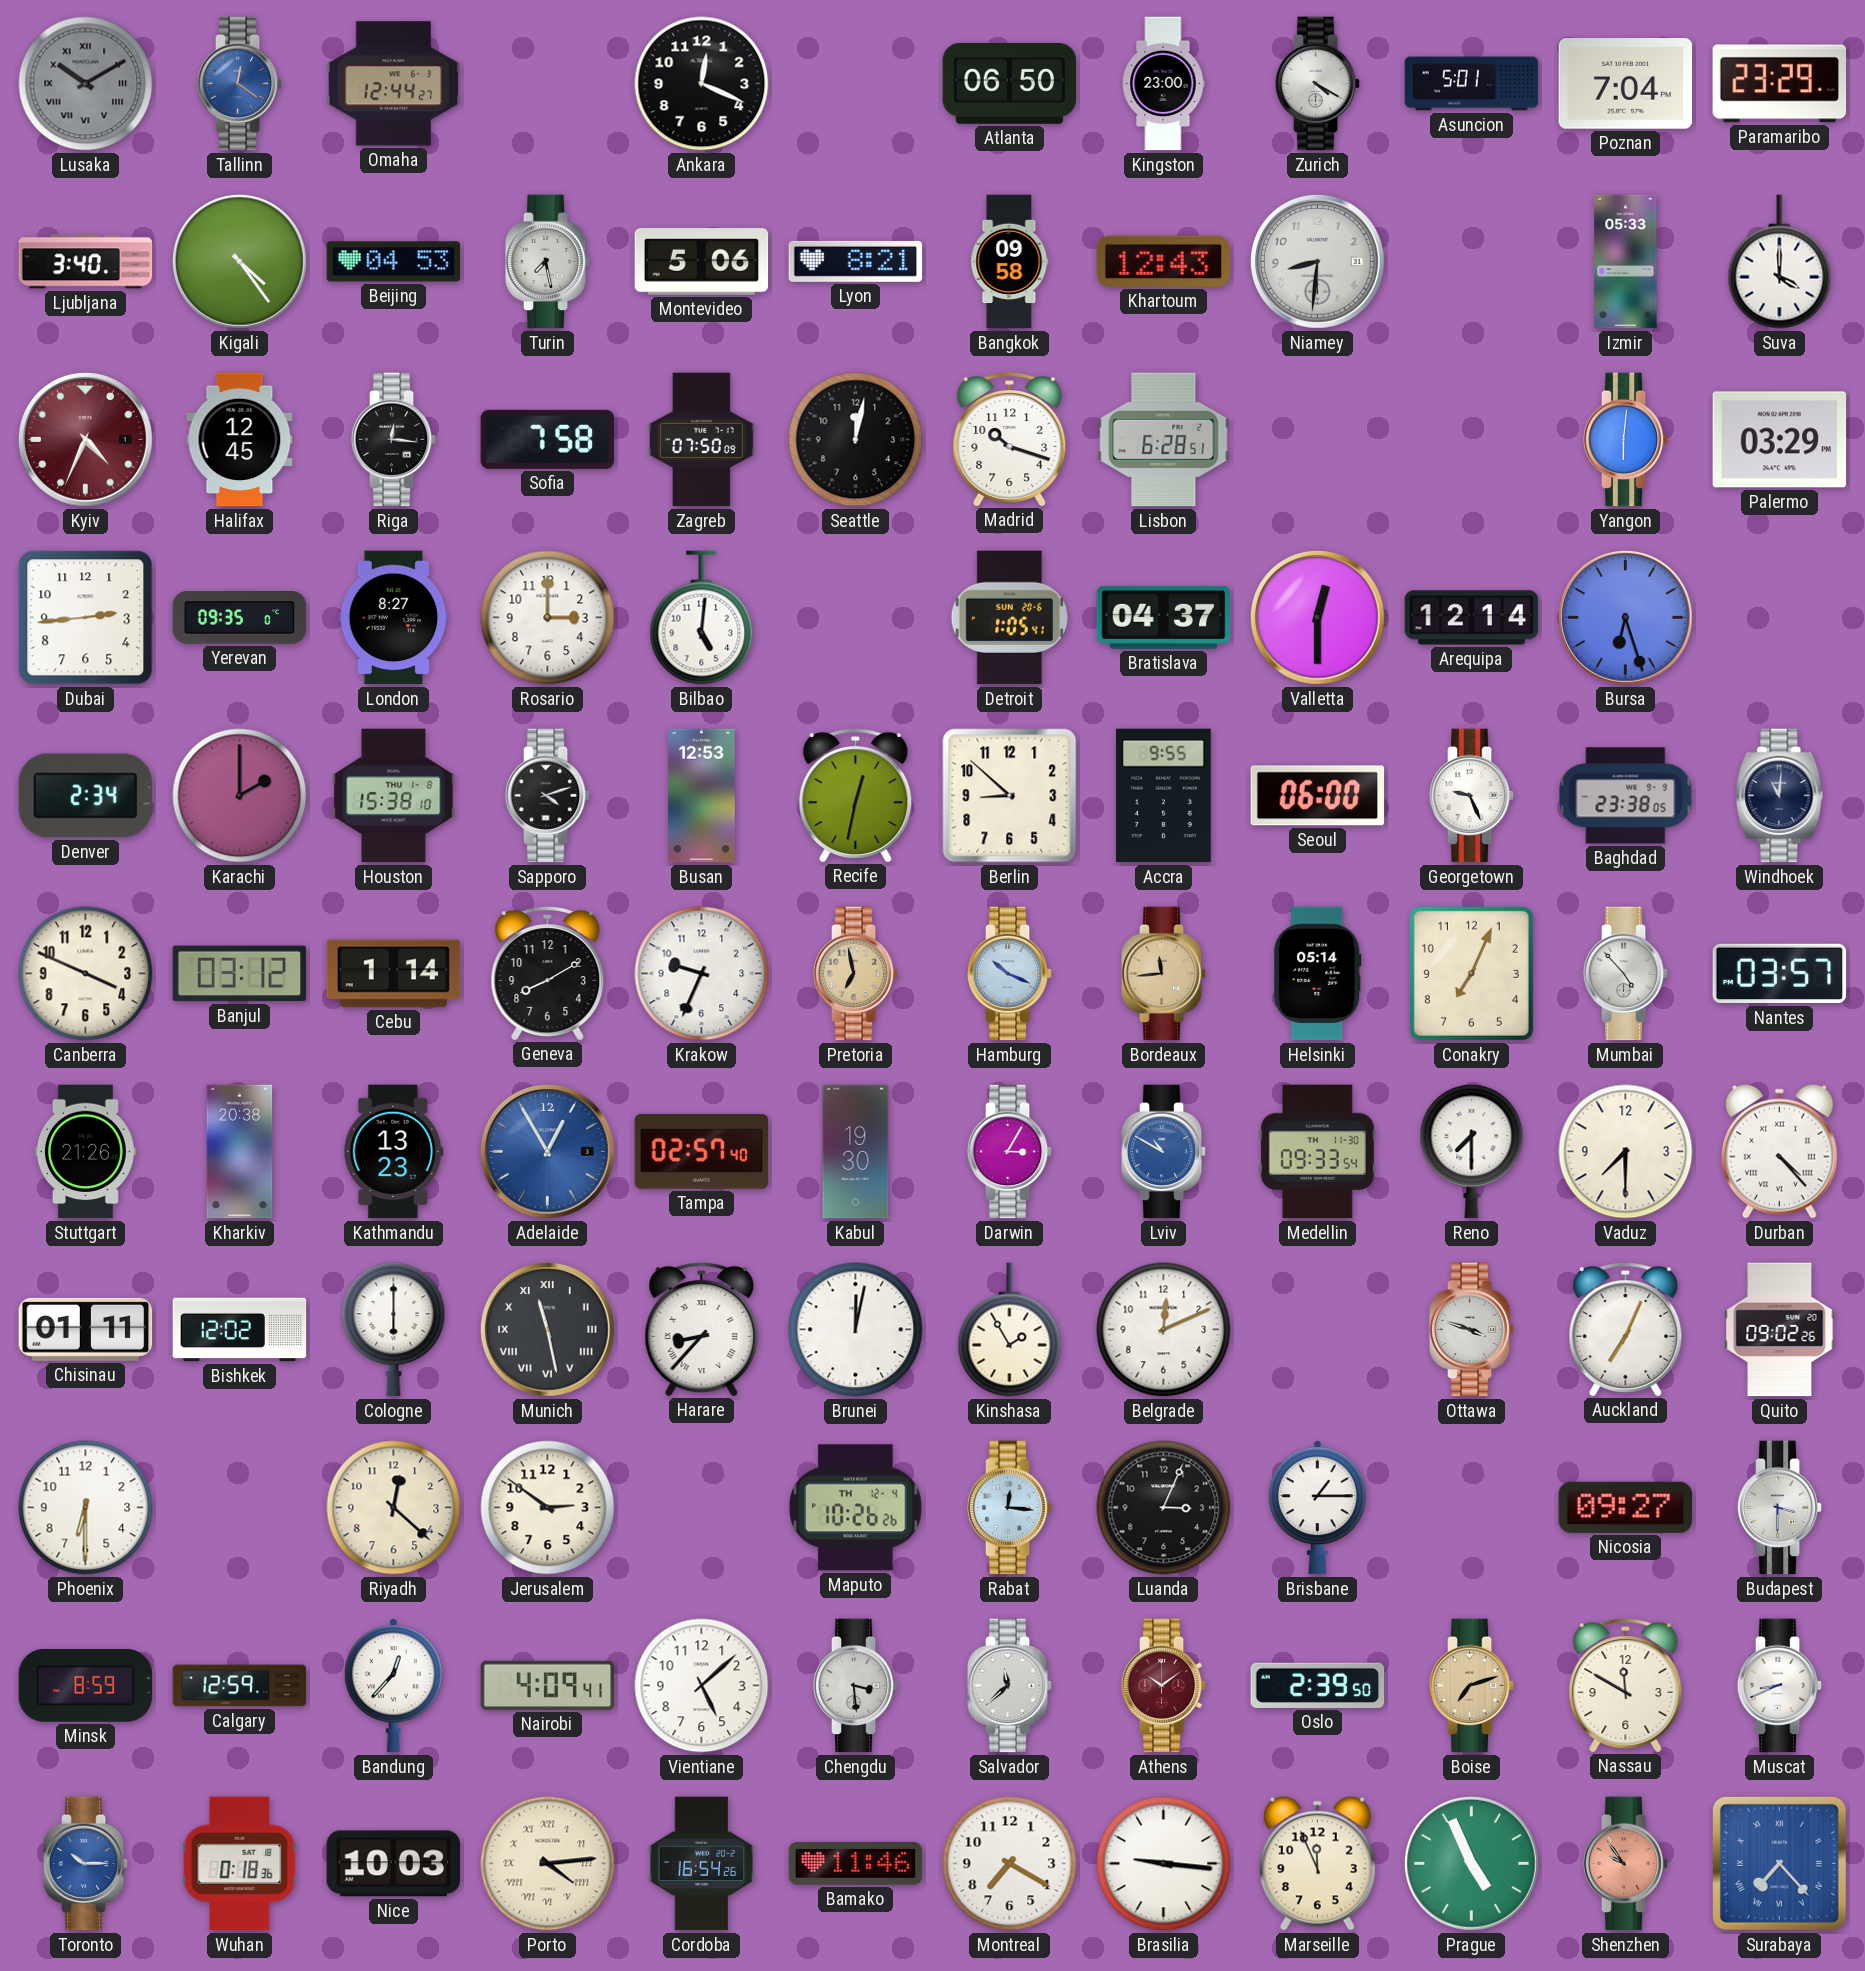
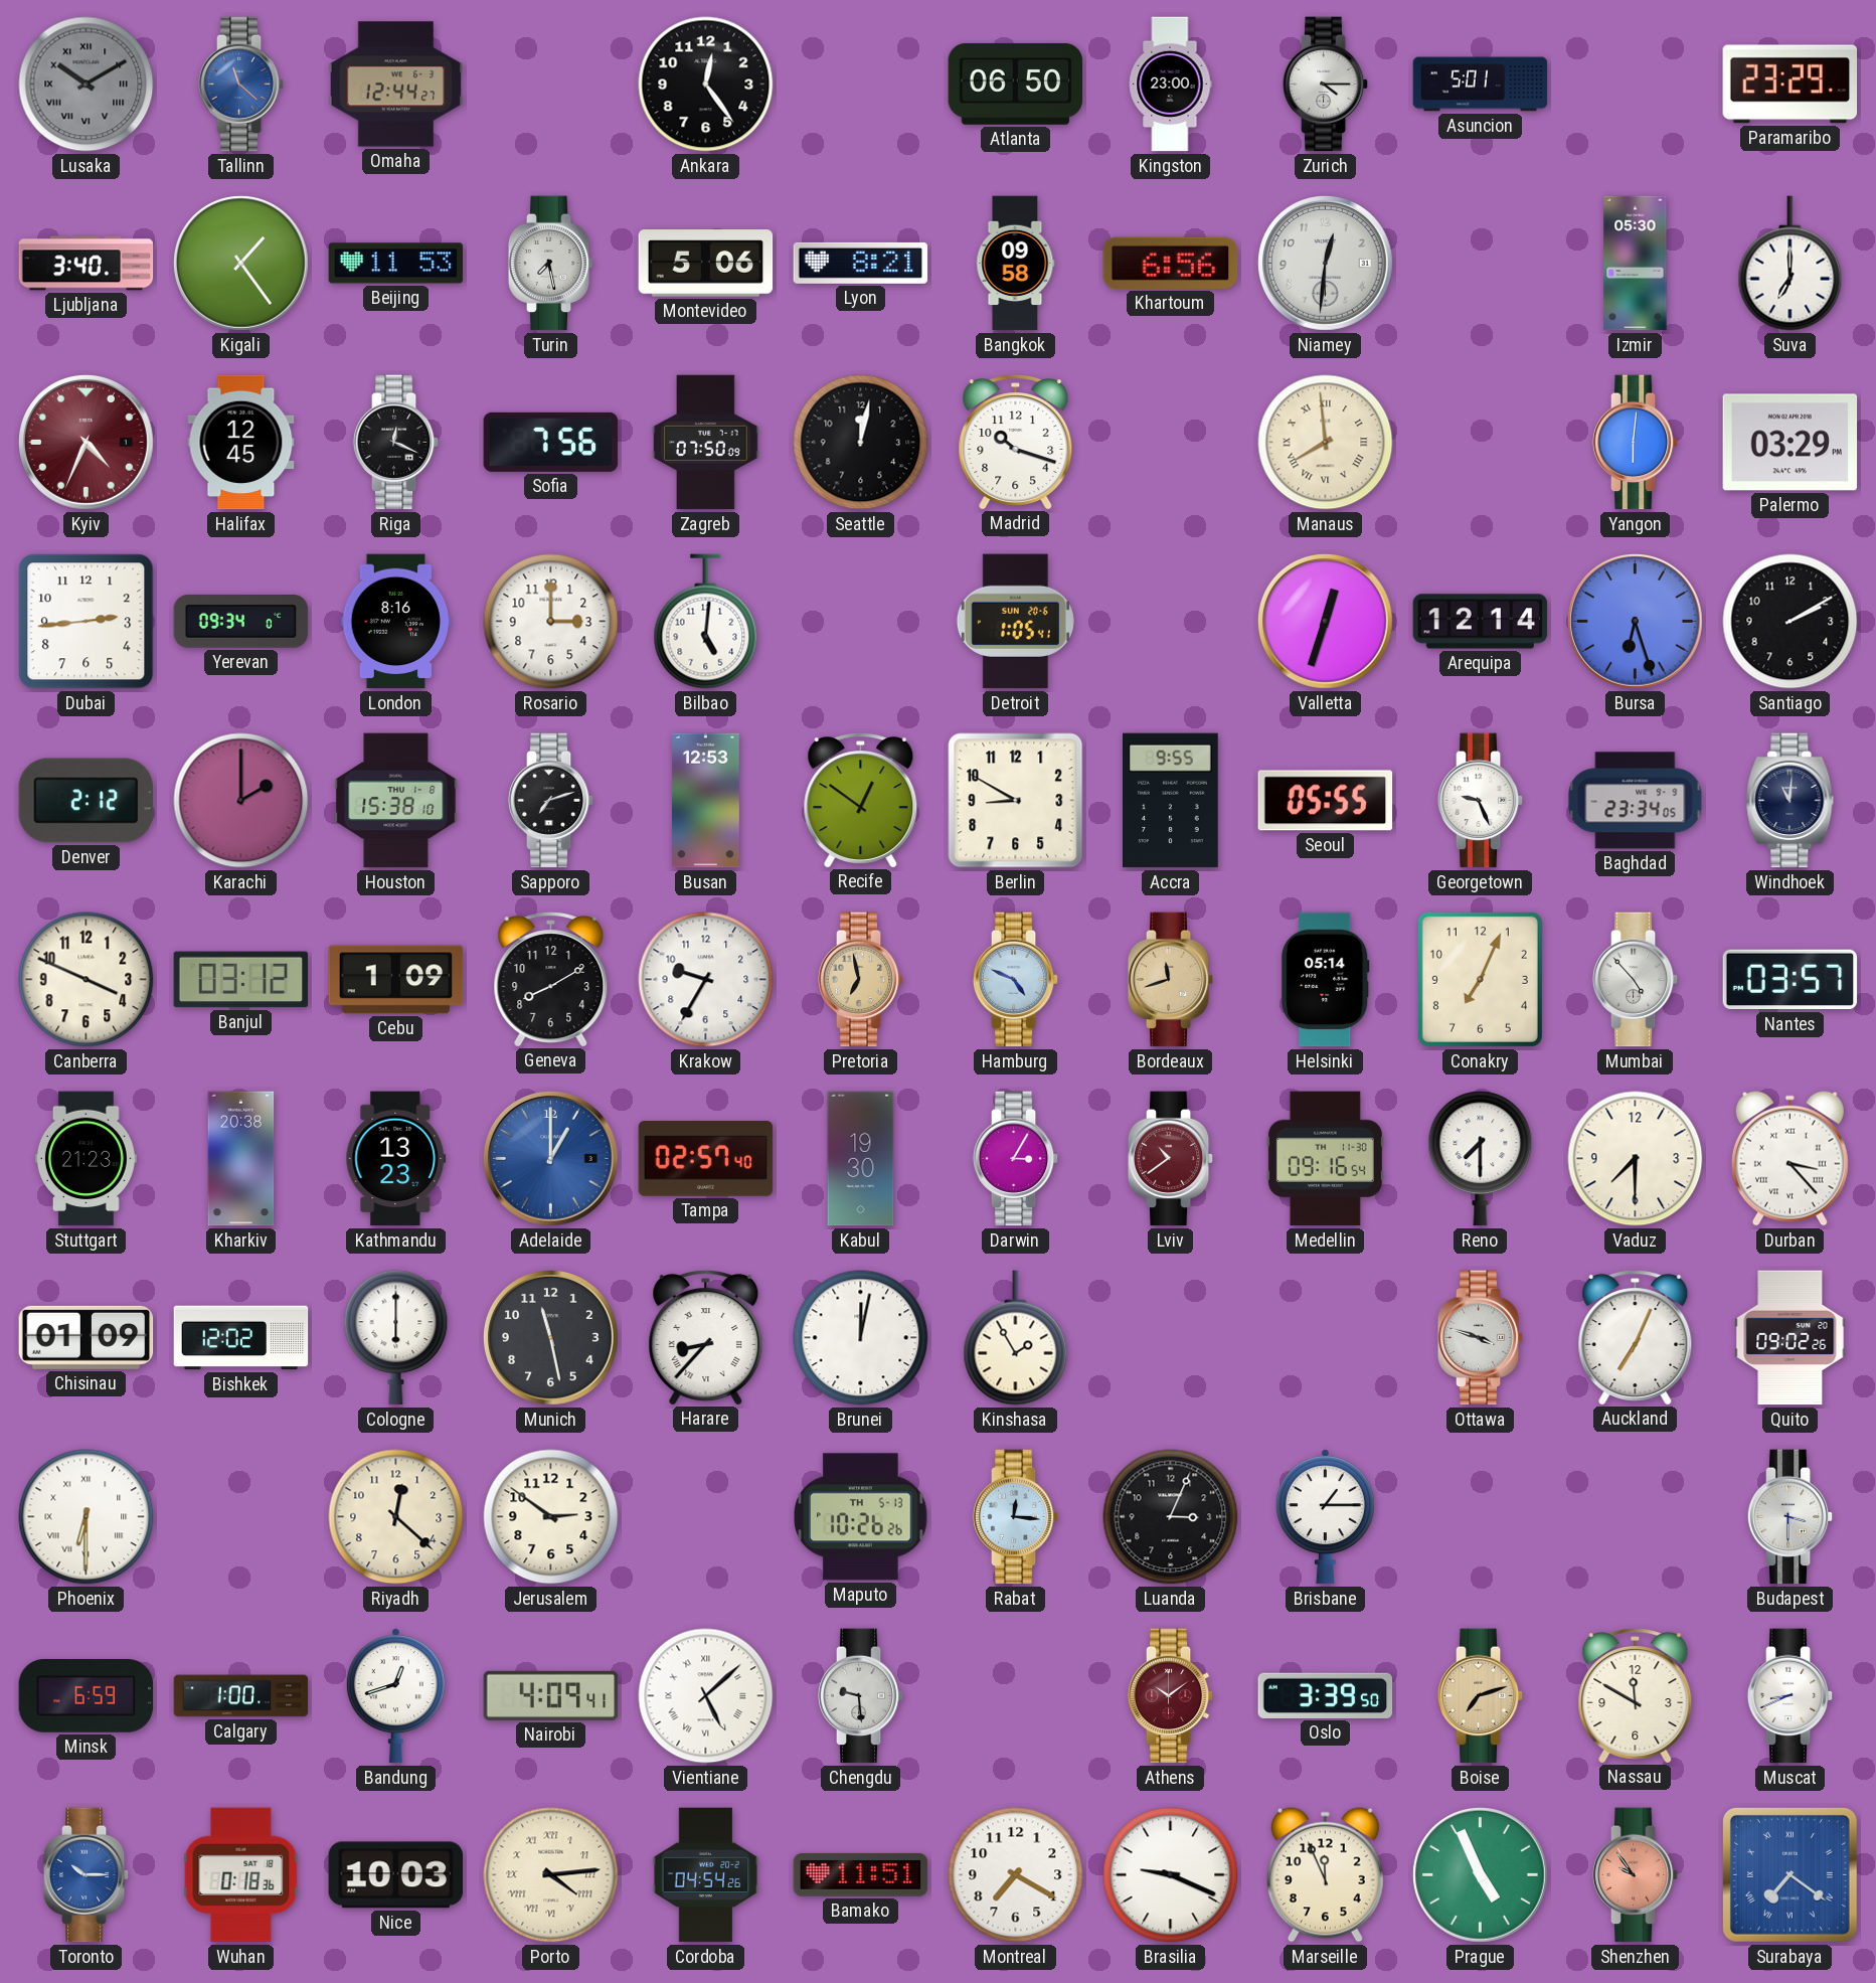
Tallinn: 12:21 -> 11:22 (241, 85)
Ankara: 12:19 -> 12:24 (706, 85)
Zurich: 4:20 -> 4:15 (1326, 85)
Poznan: 7:04 -> none (1626, 84)
Kigali: 4:24 -> 1:24 (241, 264)
Beijing: 04:53 -> 11:53 (396, 264)
Khartoum: 12:43 -> 6:56 (1171, 263)
Niamey: 8:31 -> 12:31 (1326, 264)
Izmir: 05:33 -> 05:30 (1636, 264)
Suva: 4:00 -> 7:00 (1790, 264)
Riga: 12:16 -> 12:19 (396, 443)
Sofia: 7:58 -> 7:56 (551, 442)
Lisbon: 6:28 -> none (1164, 440)
Manaus: none -> 7:59 (1326, 443)
Yerevan: 09:35 -> 09:34 (241, 622)
London: 8:27 -> 8:16 (396, 622)
Bratislava: 04:37 -> none (1164, 617)
Valletta: 12:30 -> 12:33 (1326, 622)
Santiago: none -> 2:10 (1790, 622)
Denver: 2:34 -> 2:12 (87, 801)
Sapporo: 4:12 -> 7:12 (551, 801)
Recife: 12:32 -> 12:51 (861, 800)
Berlin: 8:52 -> 8:50 (1016, 801)
Seoul: 06:00 -> 05:55 (1326, 801)
Baghdad: 23:38 -> 23:34 (1636, 801)
Cebu: 1:14 -> 1:09 (396, 980)
Krakow: 9:34 -> 9:35 (706, 980)
Hamburg: 10:19 -> 4:49 (1016, 980)
Bordeaux: 11:44 -> 11:42 (1171, 980)
Stuttgart: 21:26 -> 21:23 (86, 1159)
Adelaide: 12:55 -> 1:00 (551, 1159)
Lviv: 10:50 -> 10:39 (1171, 1159)
Lviv dial: blue -> burgundy (1171, 1159)
Medellin: 09:33 -> 09:16 (1325, 1159)
Durban: 4:23 -> 3:23 (1789, 1158)
Chisinau: 01:11 -> 01:09 (87, 1337)
Munich numerals: Roman -> Arabic (551, 1338)
Belgrade: 12:11 -> none (1164, 1330)
Phoenix numerals: Arabic -> Roman (87, 1517)
Maputo date: TH 12-4 -> TH 5-13 (861, 1517)
Nicosia: 09:27 -> none (1626, 1507)
Minsk: 8:59 -> 6:59 (87, 1696)
Calgary: 12:59 -> 1:00 (241, 1696)
Bandung: 12:37 -> 12:42 (395, 1696)
Vientiane numerals: Arabic -> Roman (706, 1696)
Chengdu: 3:29 -> 9:29 (861, 1696)
Salvador: 11:38 -> none (1010, 1686)
Oslo: 2:39 -> 3:39 (1326, 1695)
Cordoba: 16:54 -> 04:54 (706, 1875)
Bamako: 11:46 -> 11:51 (861, 1875)
Brasilia: 9:16 -> 9:19 (1171, 1875)
Surabaya: 7:23 -> 7:21 (1789, 1874)
